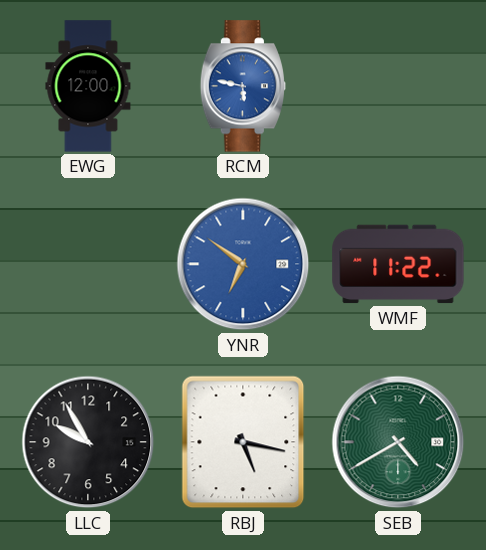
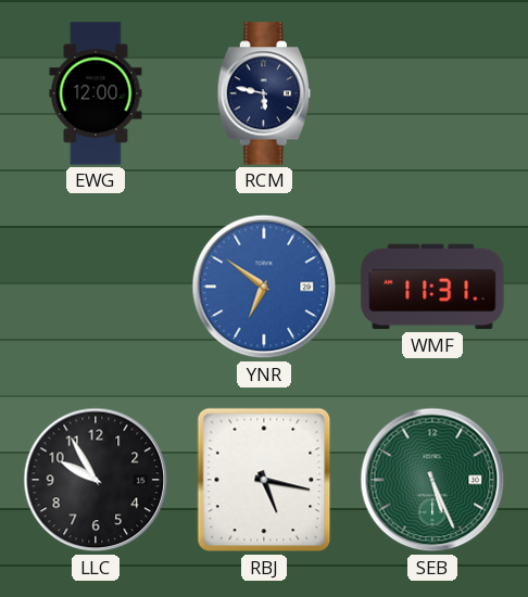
RCM dial: blue -> navy (263, 93)
WMF: 11:22 -> 11:31 (432, 287)
SEB: 4:40 -> 5:26 (432, 480)
